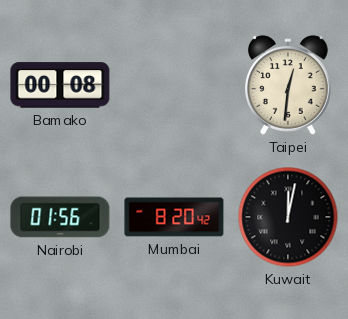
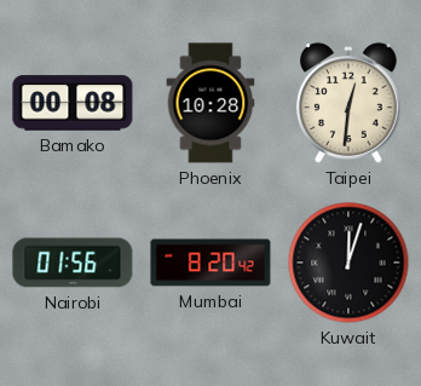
Phoenix: none -> 10:28 (211, 103)
Kuwait: 12:02 -> 12:03 (348, 263)
